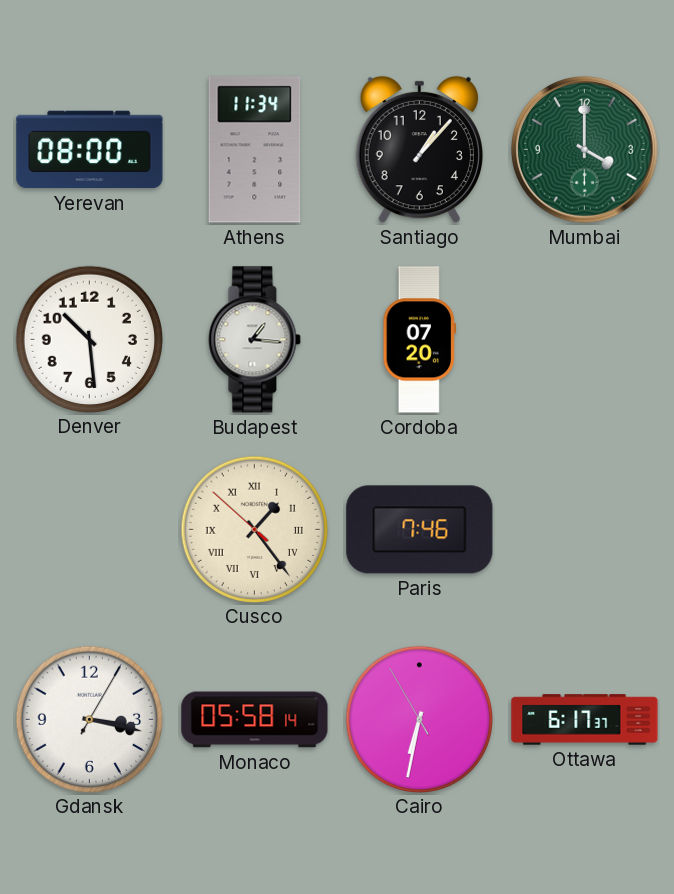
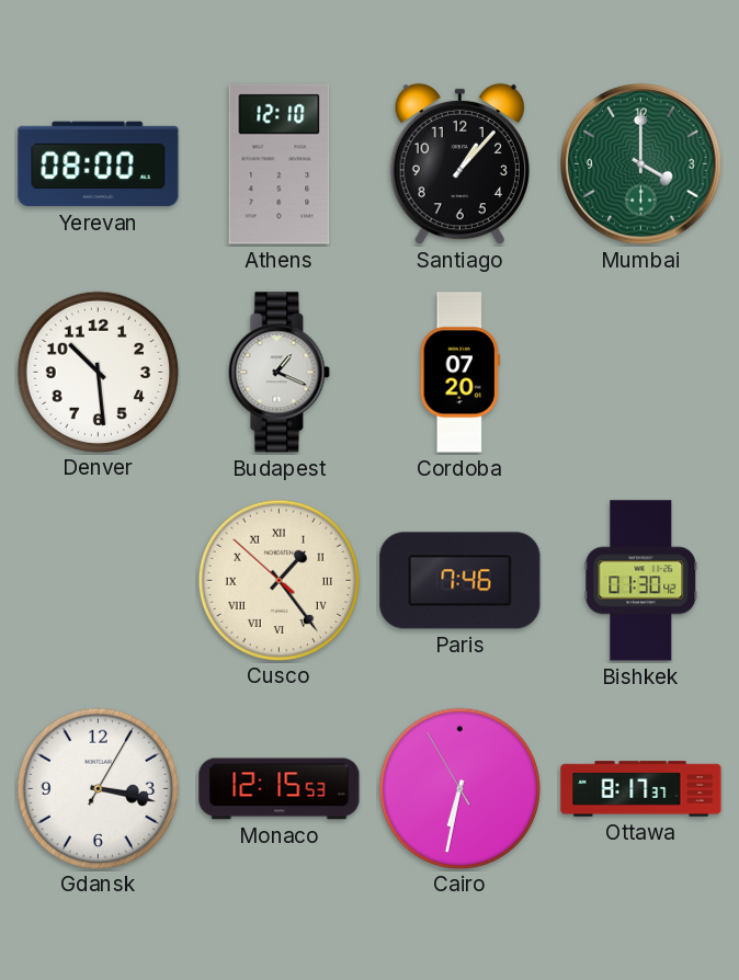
Athens: 11:34 -> 12:10 (280, 164)
Budapest: 1:16 -> 1:19 (280, 373)
Bishkek: none -> 01:30 (641, 581)
Monaco: 05:58 -> 12:15 (280, 789)
Ottawa: 6:17 -> 8:17 (641, 789)
